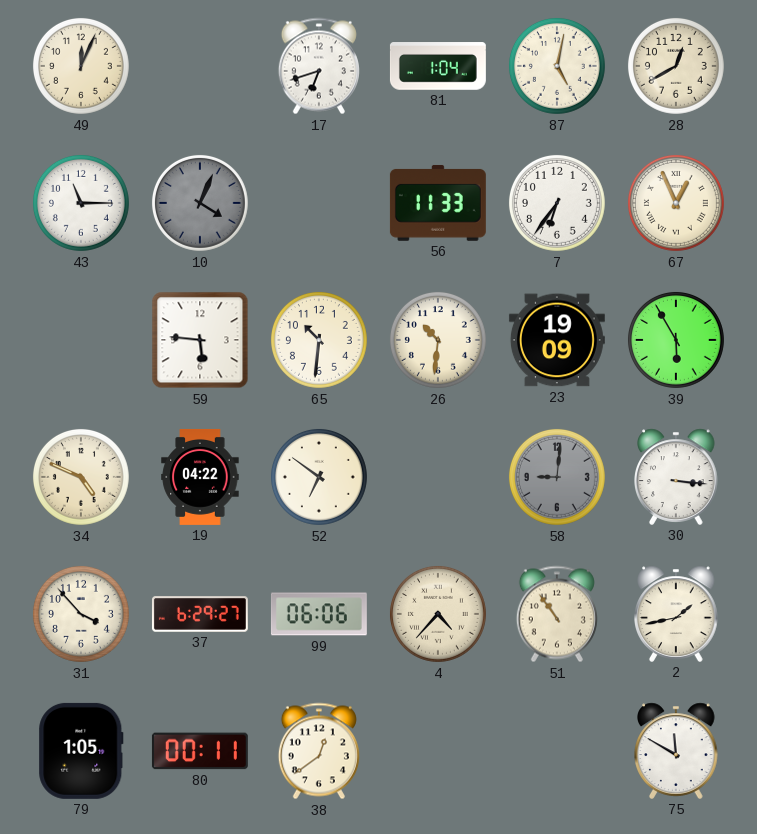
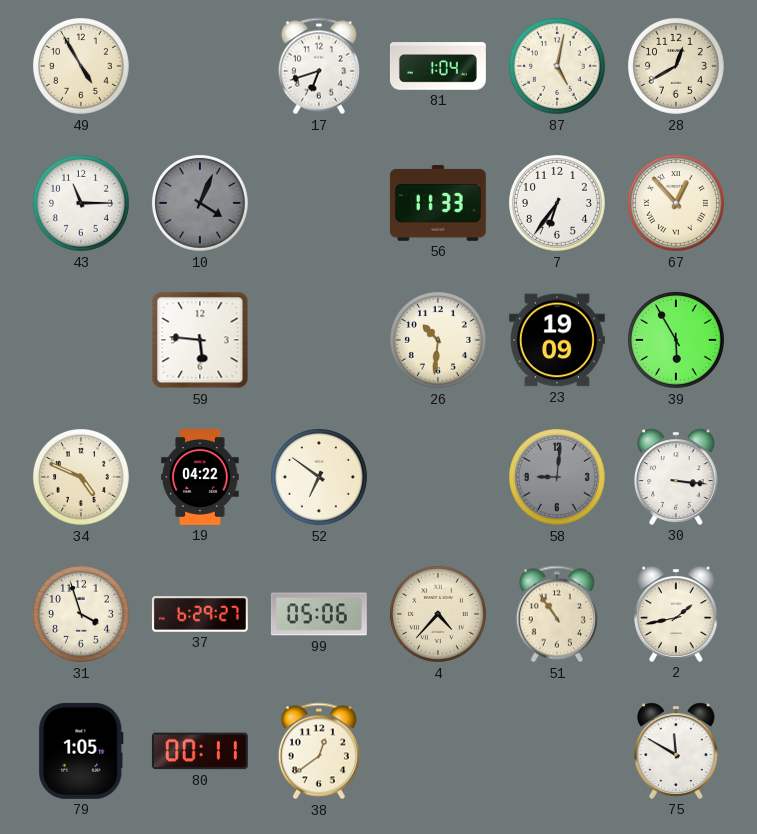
49: 12:04 -> 4:55 (81, 66)
67: 12:56 -> 12:53 (676, 203)
65: 10:31 -> none (319, 340)
31: 3:53 -> 3:57 (81, 614)
99: 06:06 -> 05:06 (319, 614)
